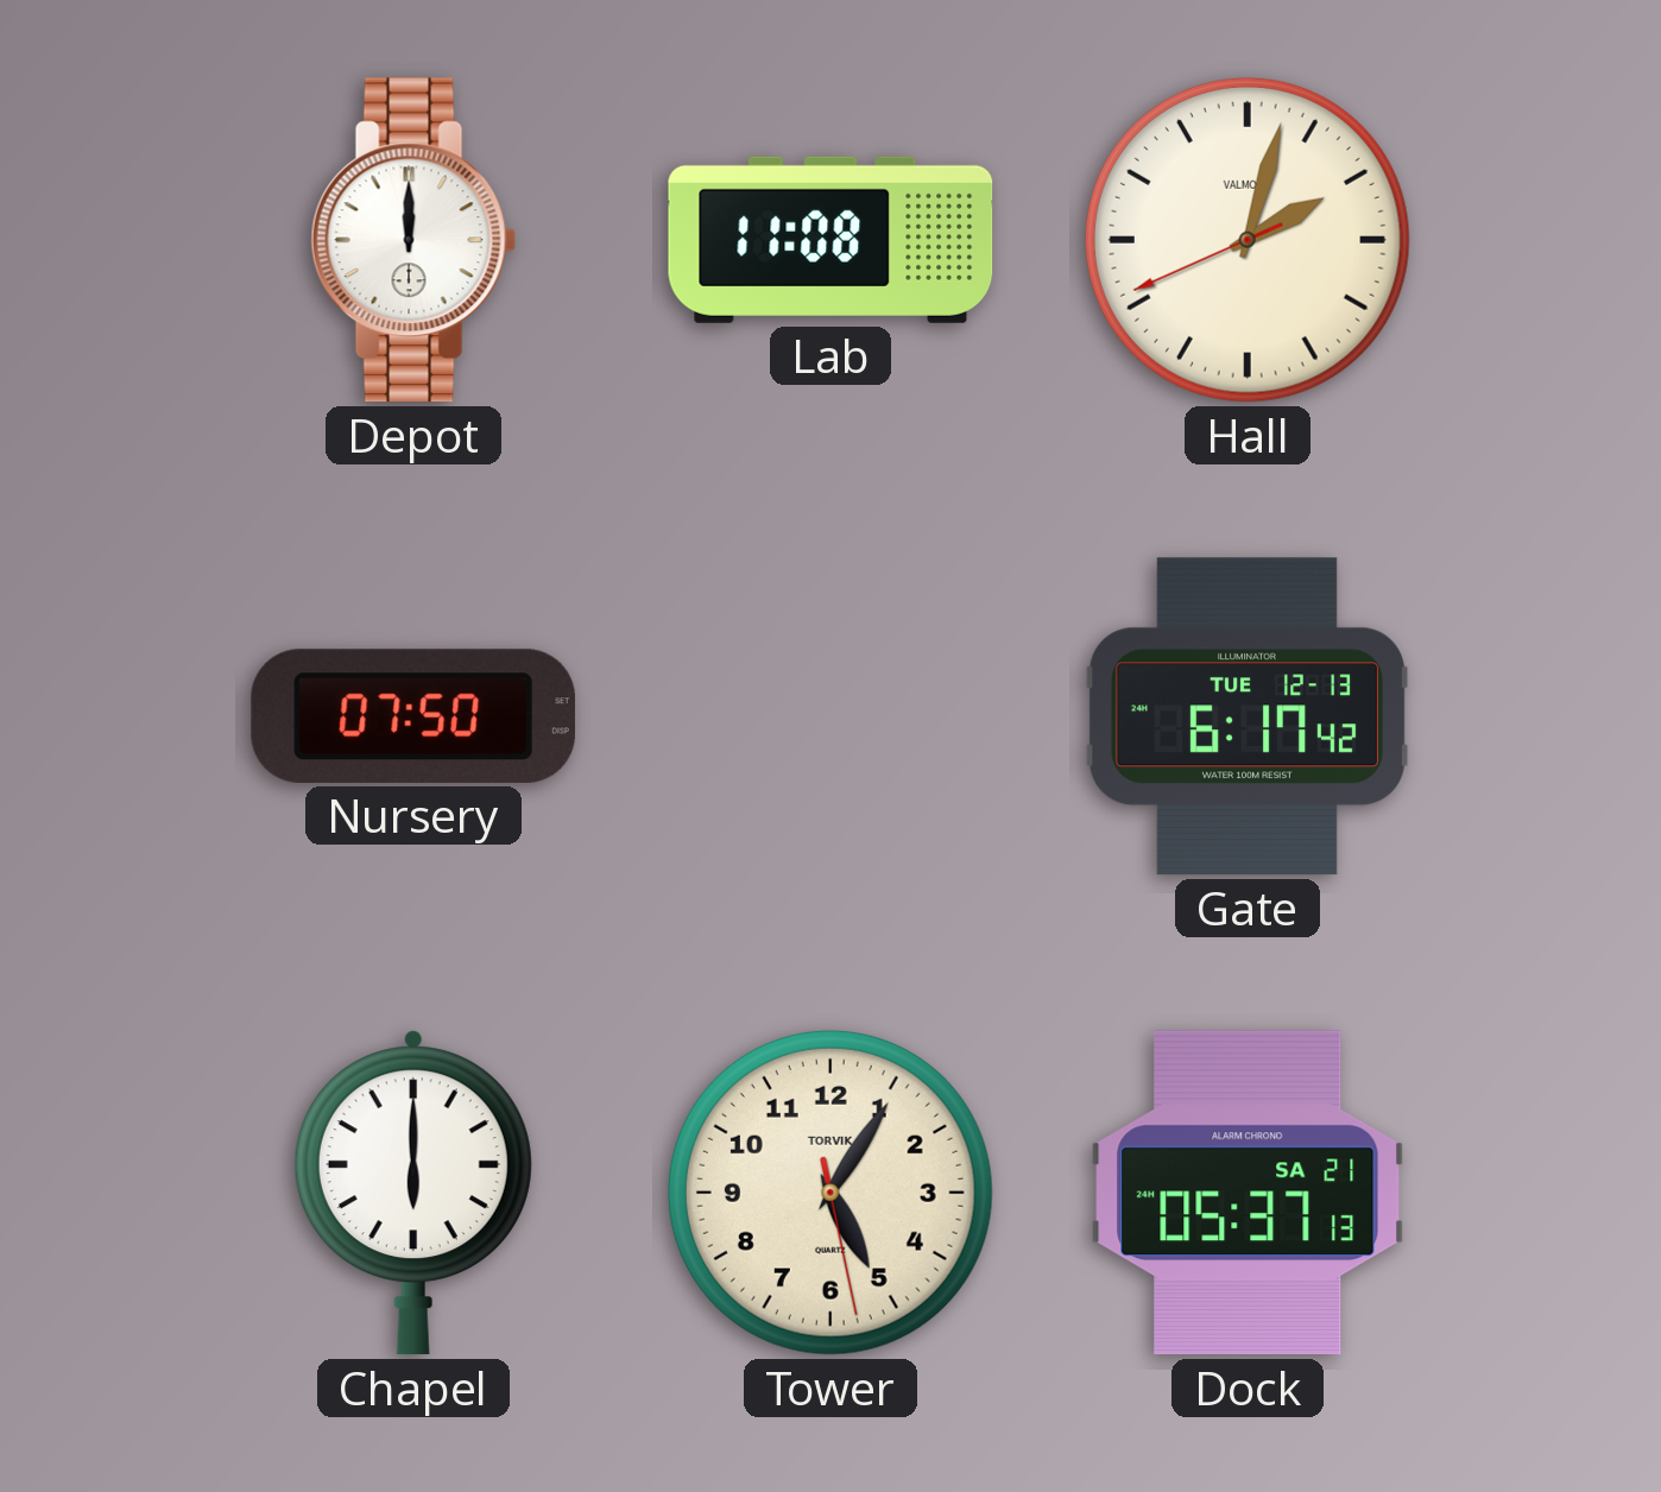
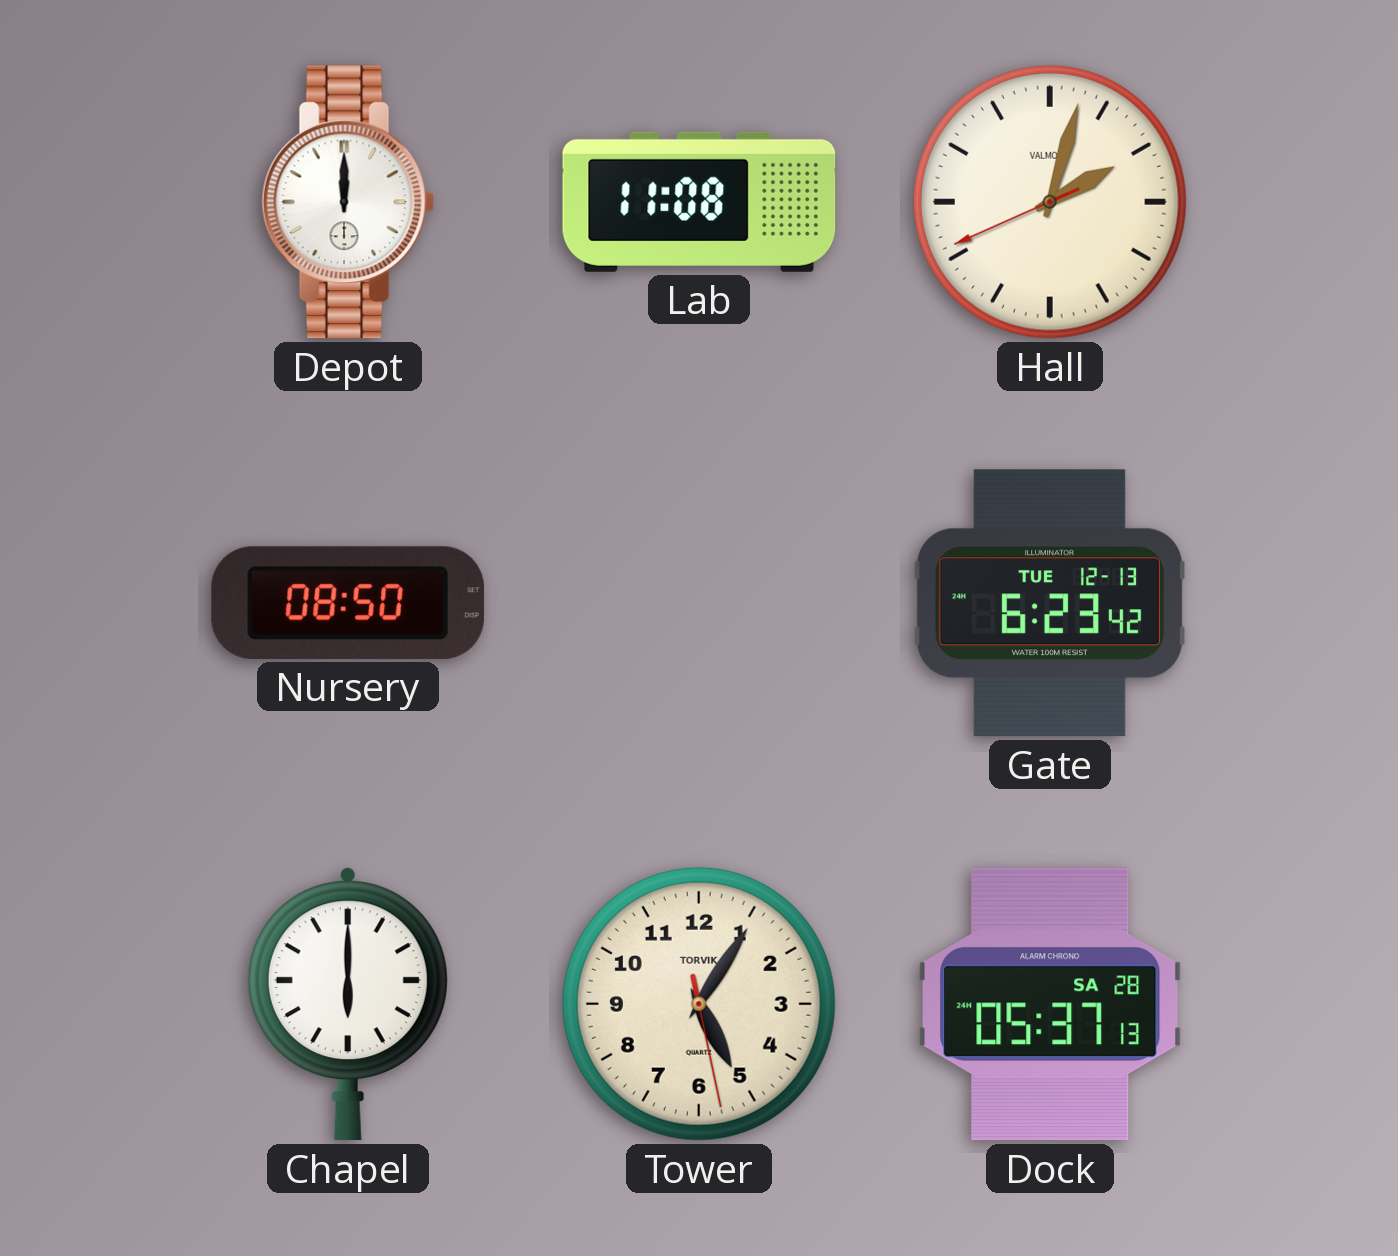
Nursery: 07:50 -> 08:50 (348, 603)
Gate: 6:17 -> 6:23 (1050, 603)
Dock date: SA 21 -> SA 28 (1050, 1004)
